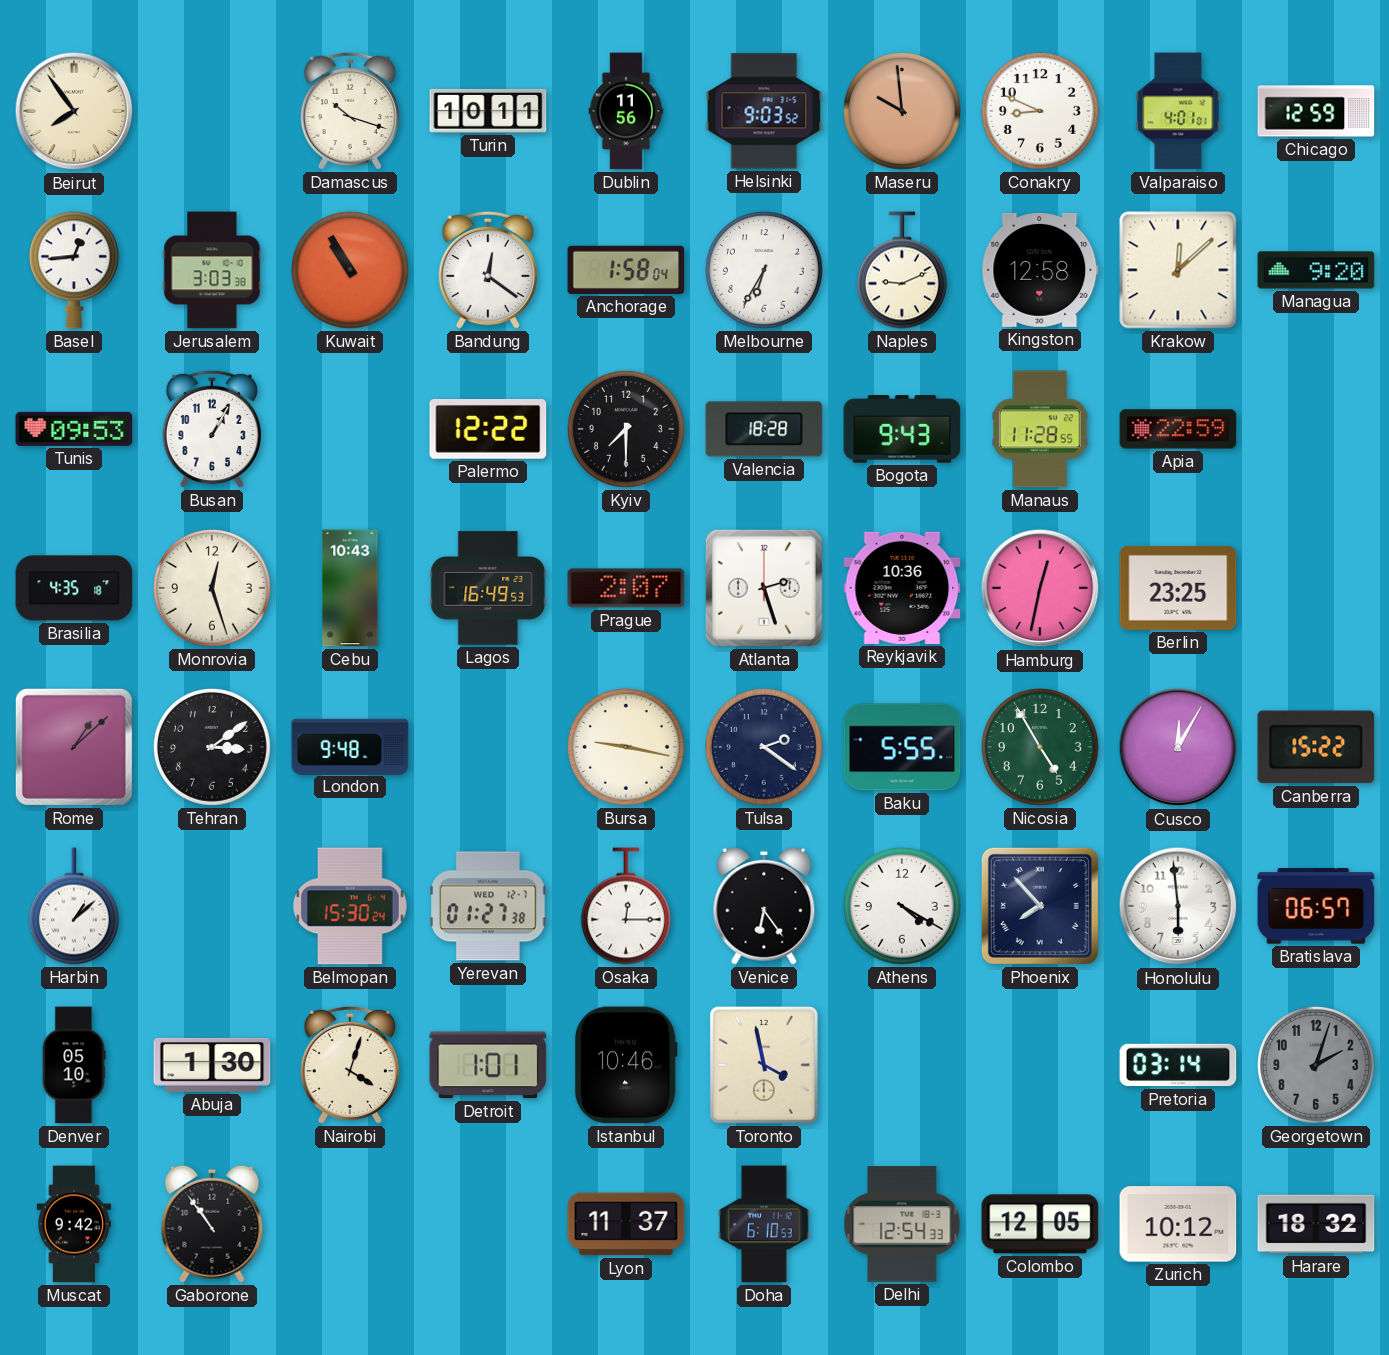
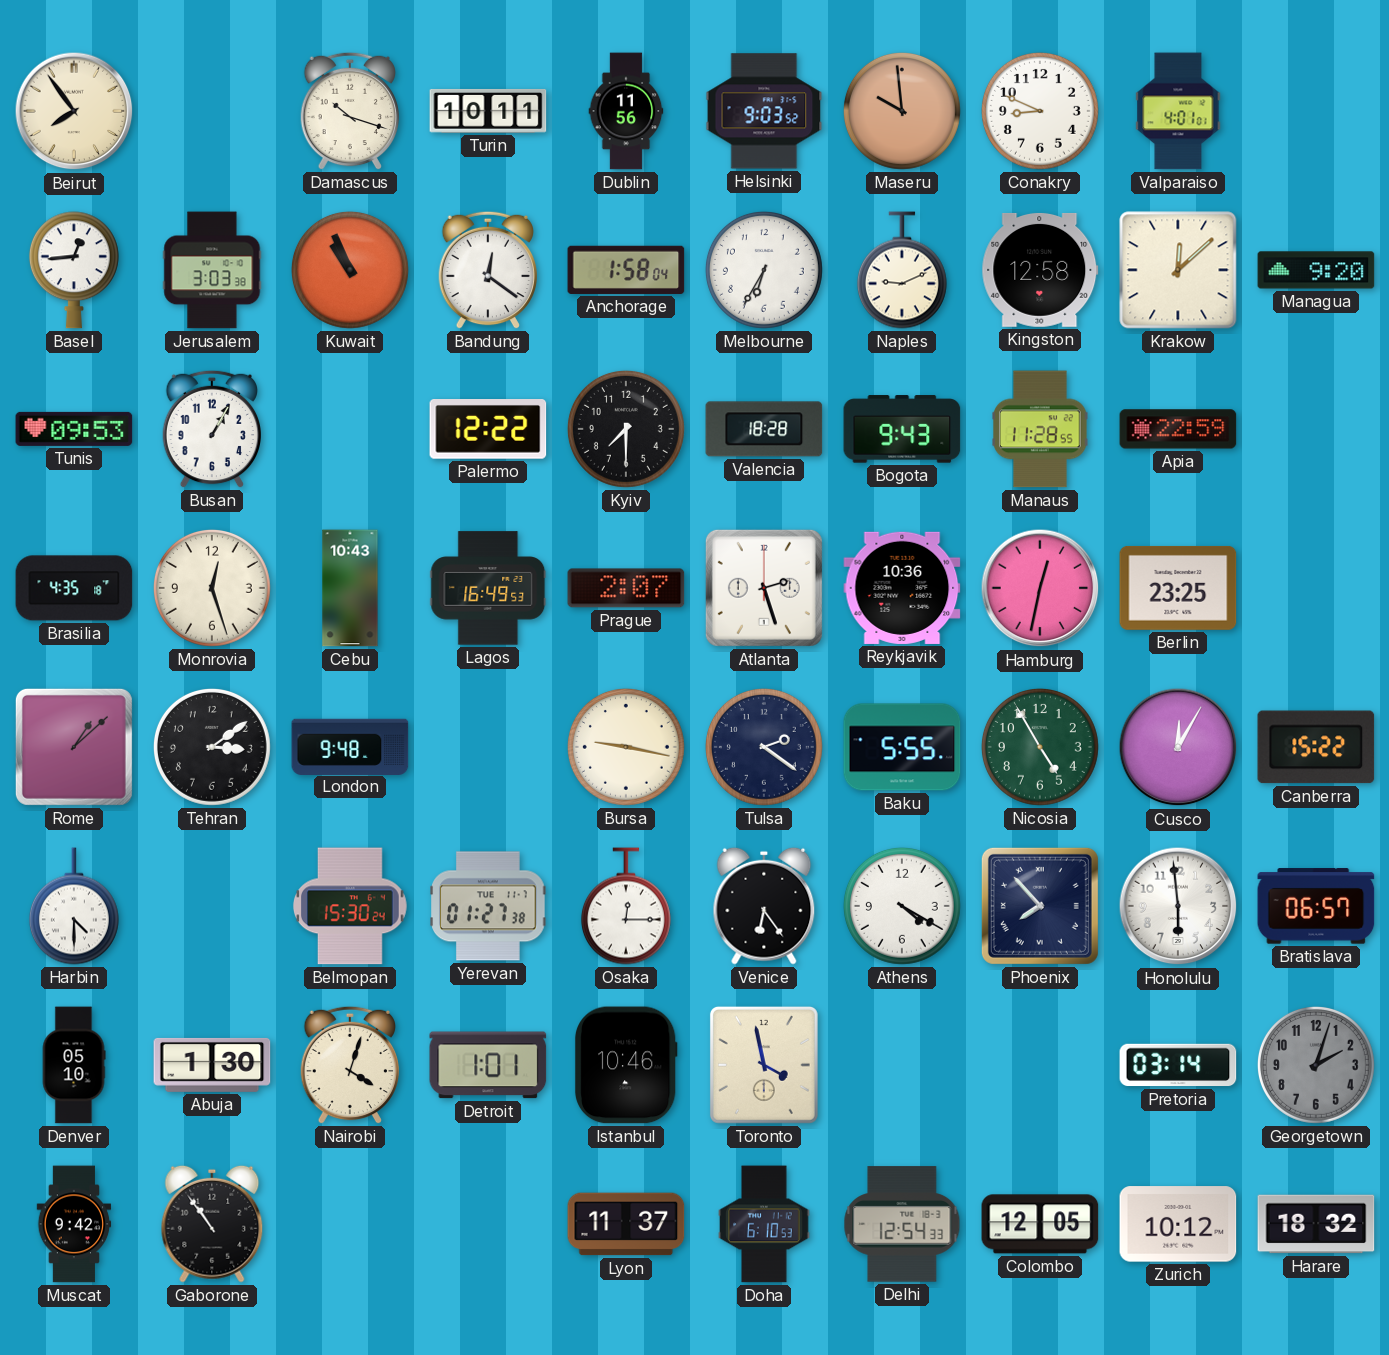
Chicago: 12:59 -> none (1316, 111)
Kuwait: 10:55 -> 10:56 (350, 270)
Harbin: 1:08 -> 4:30 (74, 906)
Yerevan date: WED 12-7 -> TUE 11-7 (488, 906)
